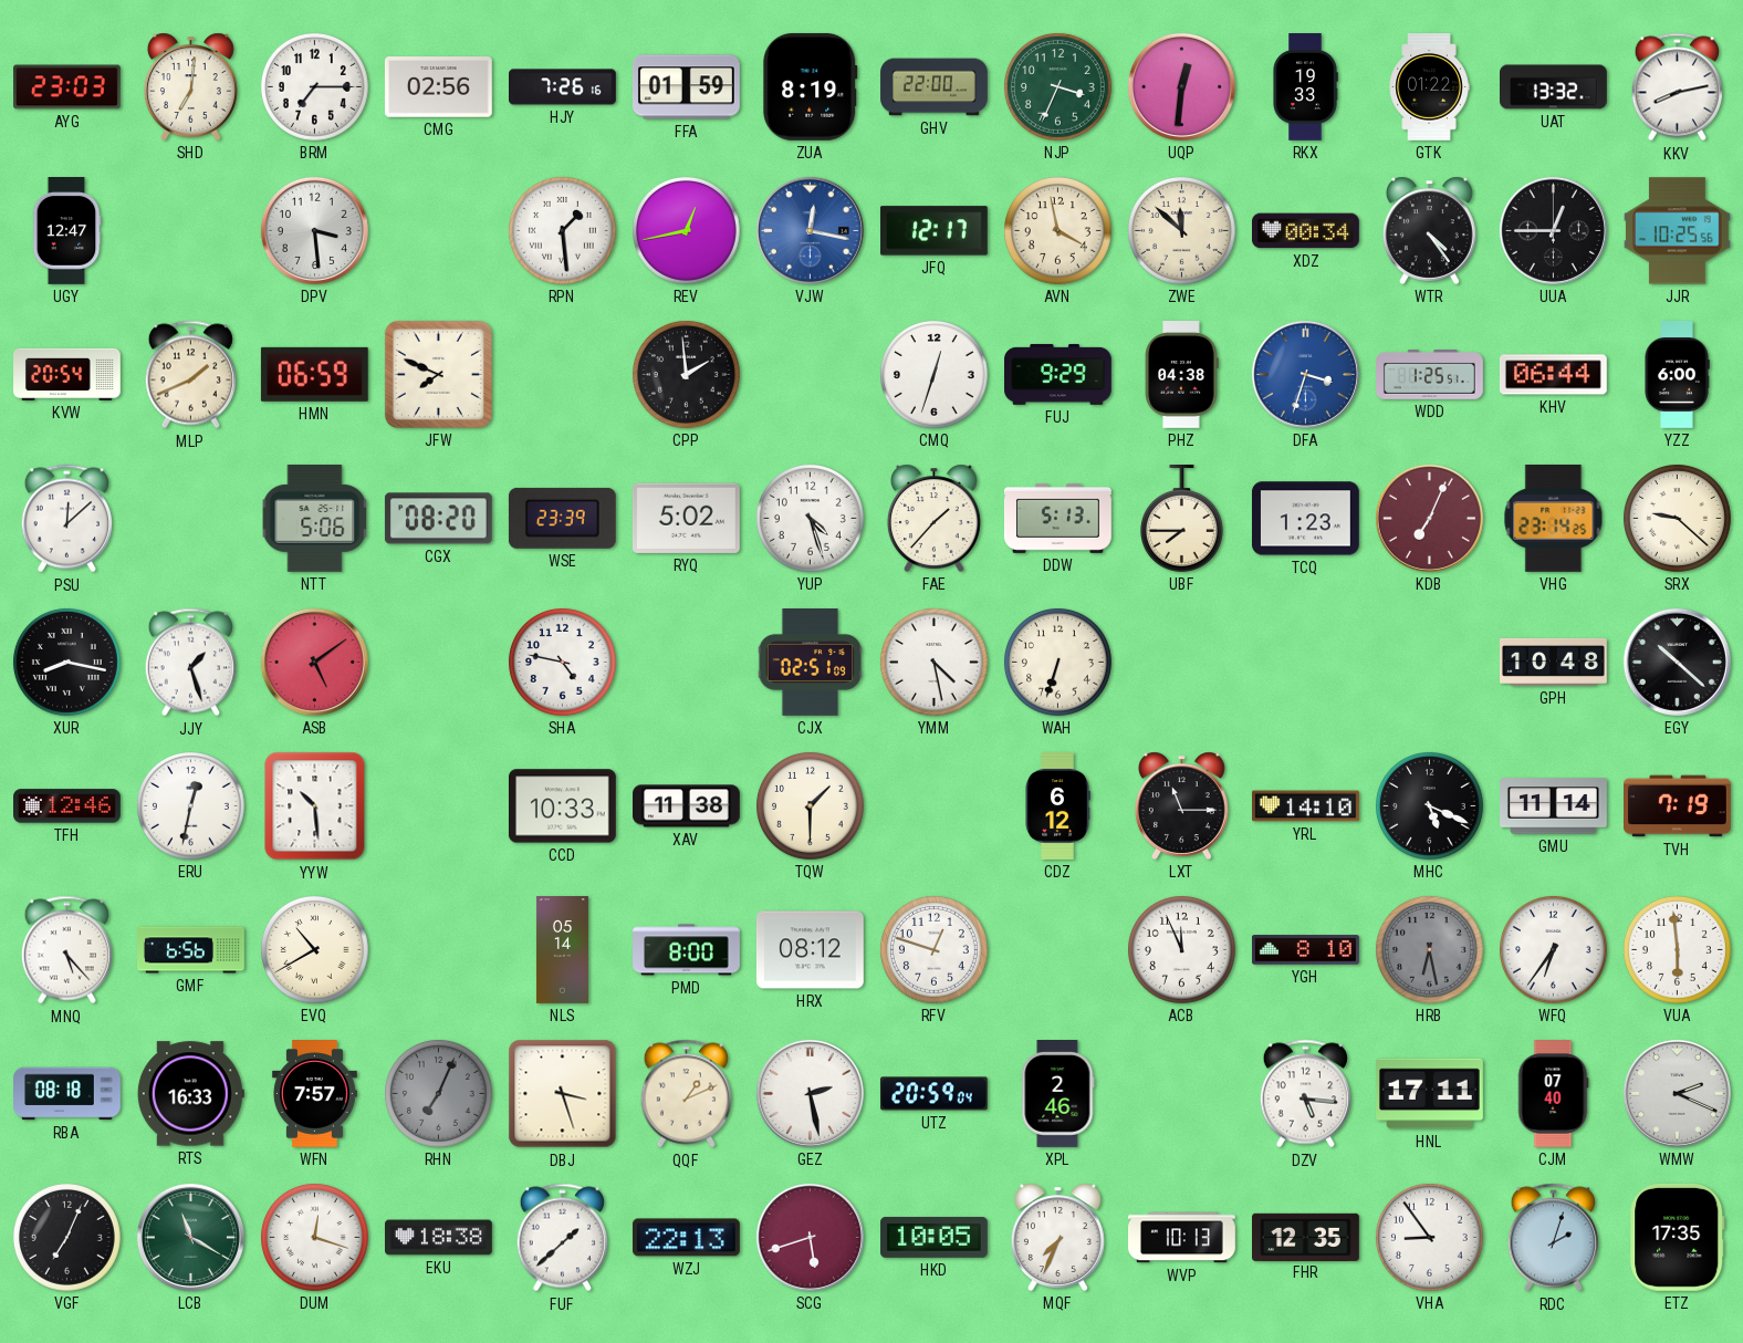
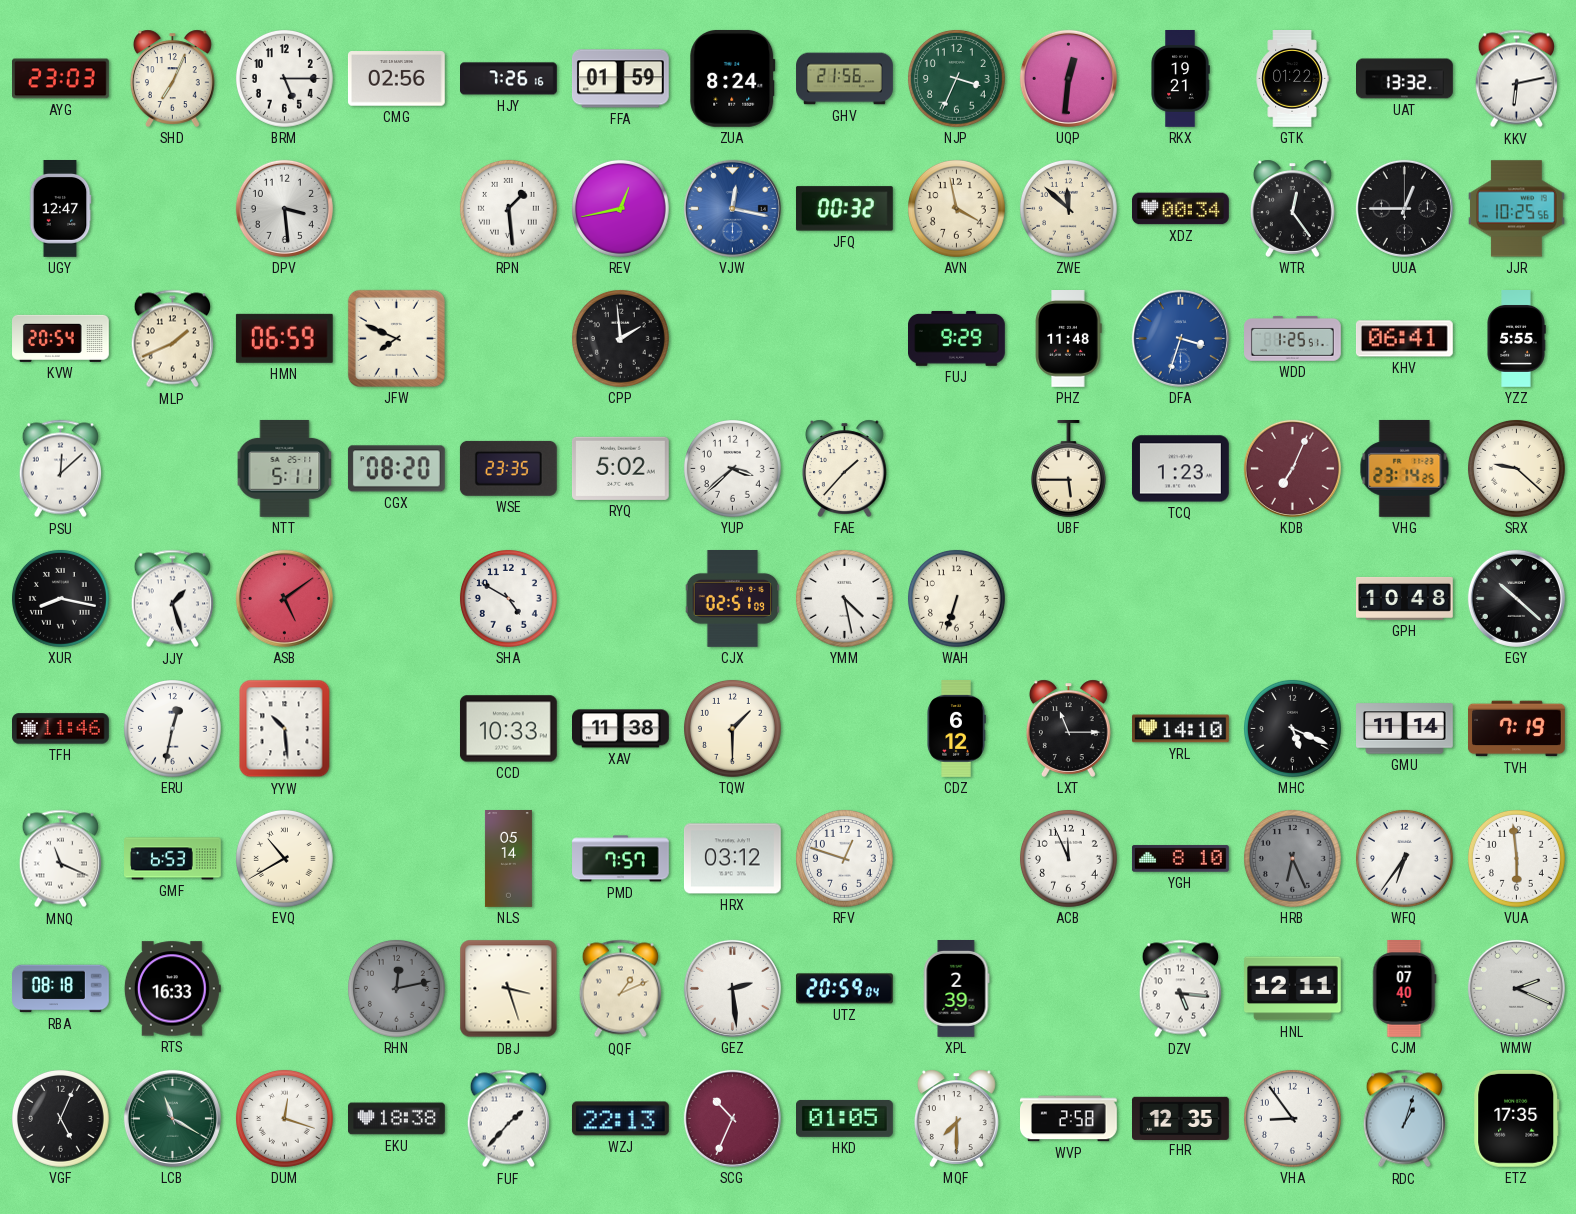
SHD: 7:01 -> 7:04 (172, 78)
BRM: 7:15 -> 5:15 (284, 78)
ZUA: 8:19 -> 8:24 (733, 78)
GHV: 22:00 -> 21:56 (845, 79)
RKX: 19:33 -> 19:21 (1180, 79)
KKV: 8:13 -> 6:13 (1516, 79)
JFQ: 12:17 -> 00:32 (844, 209)
WTR: 4:24 -> 12:24 (1292, 208)
CMQ: 12:33 -> none (933, 374)
PHZ: 04:38 -> 11:48 (1068, 339)
KHV: 06:44 -> 06:41 (1404, 339)
YZZ: 6:00 -> 5:55 (1516, 339)
NTT: 5:06 -> 5:11 (285, 468)
WSE: 23:39 -> 23:35 (508, 468)
YUP: 4:27 -> 3:38 (732, 468)
DDW: 5:13 -> none (1058, 518)
UBF: 7:45 -> 5:45 (1068, 469)
SHA: 4:47 -> 4:50 (508, 598)
TFH: 12:46 -> 11:46 (61, 729)
MNQ: 5:23 -> 11:19 (60, 859)
GMF: 6:56 -> 6:53 (173, 859)
PMD: 8:00 -> 7:57 (621, 859)
HRX: 08:12 -> 03:12 (733, 859)
HRB: 6:28 -> 6:26 (1292, 858)
WFN: 7:57 -> none (314, 1094)
RHN: 7:04 -> 12:13 (396, 988)
GEZ: 2:28 -> 2:29 (732, 988)
XPL: 2:46 -> 2:39 (956, 989)
HNL: 17:11 -> 12:11 (1293, 989)
VGF: 7:04 -> 5:04 (60, 1118)
FUF: 1:38 -> 1:37 (508, 1119)
SCG: 5:42 -> 10:34 (732, 1118)
HKD: 10:05 -> 01:05 (845, 1118)
MQF: 7:34 -> 7:30 (956, 1118)
WVP: 10:13 -> 2:58 (1069, 1119)
RDC: 2:03 -> 1:03 (1404, 1119)
